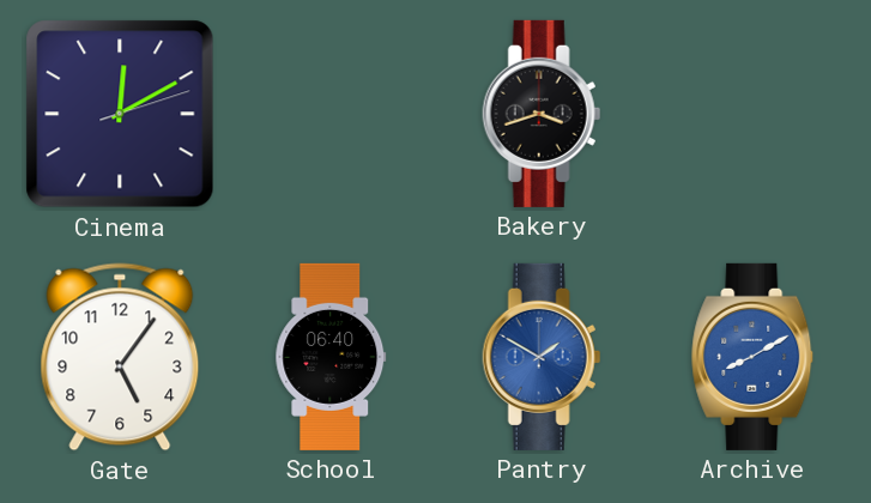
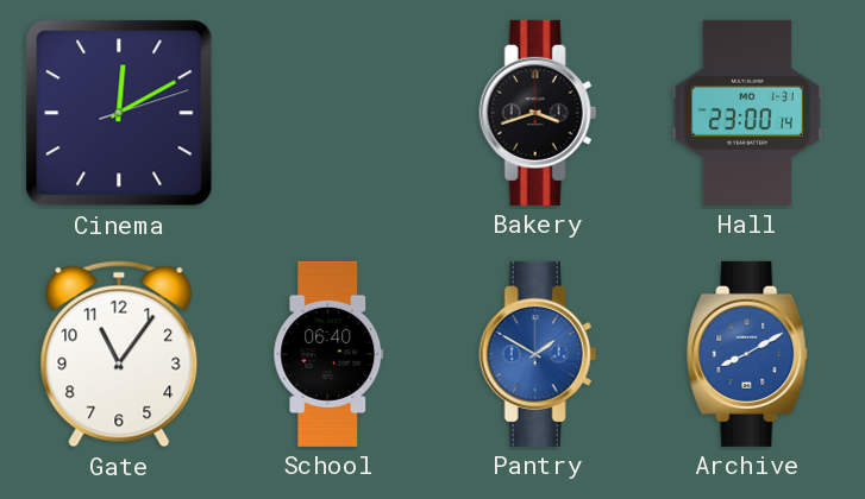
Hall: none -> 23:00 (747, 113)
Gate: 5:06 -> 11:06 (119, 354)
